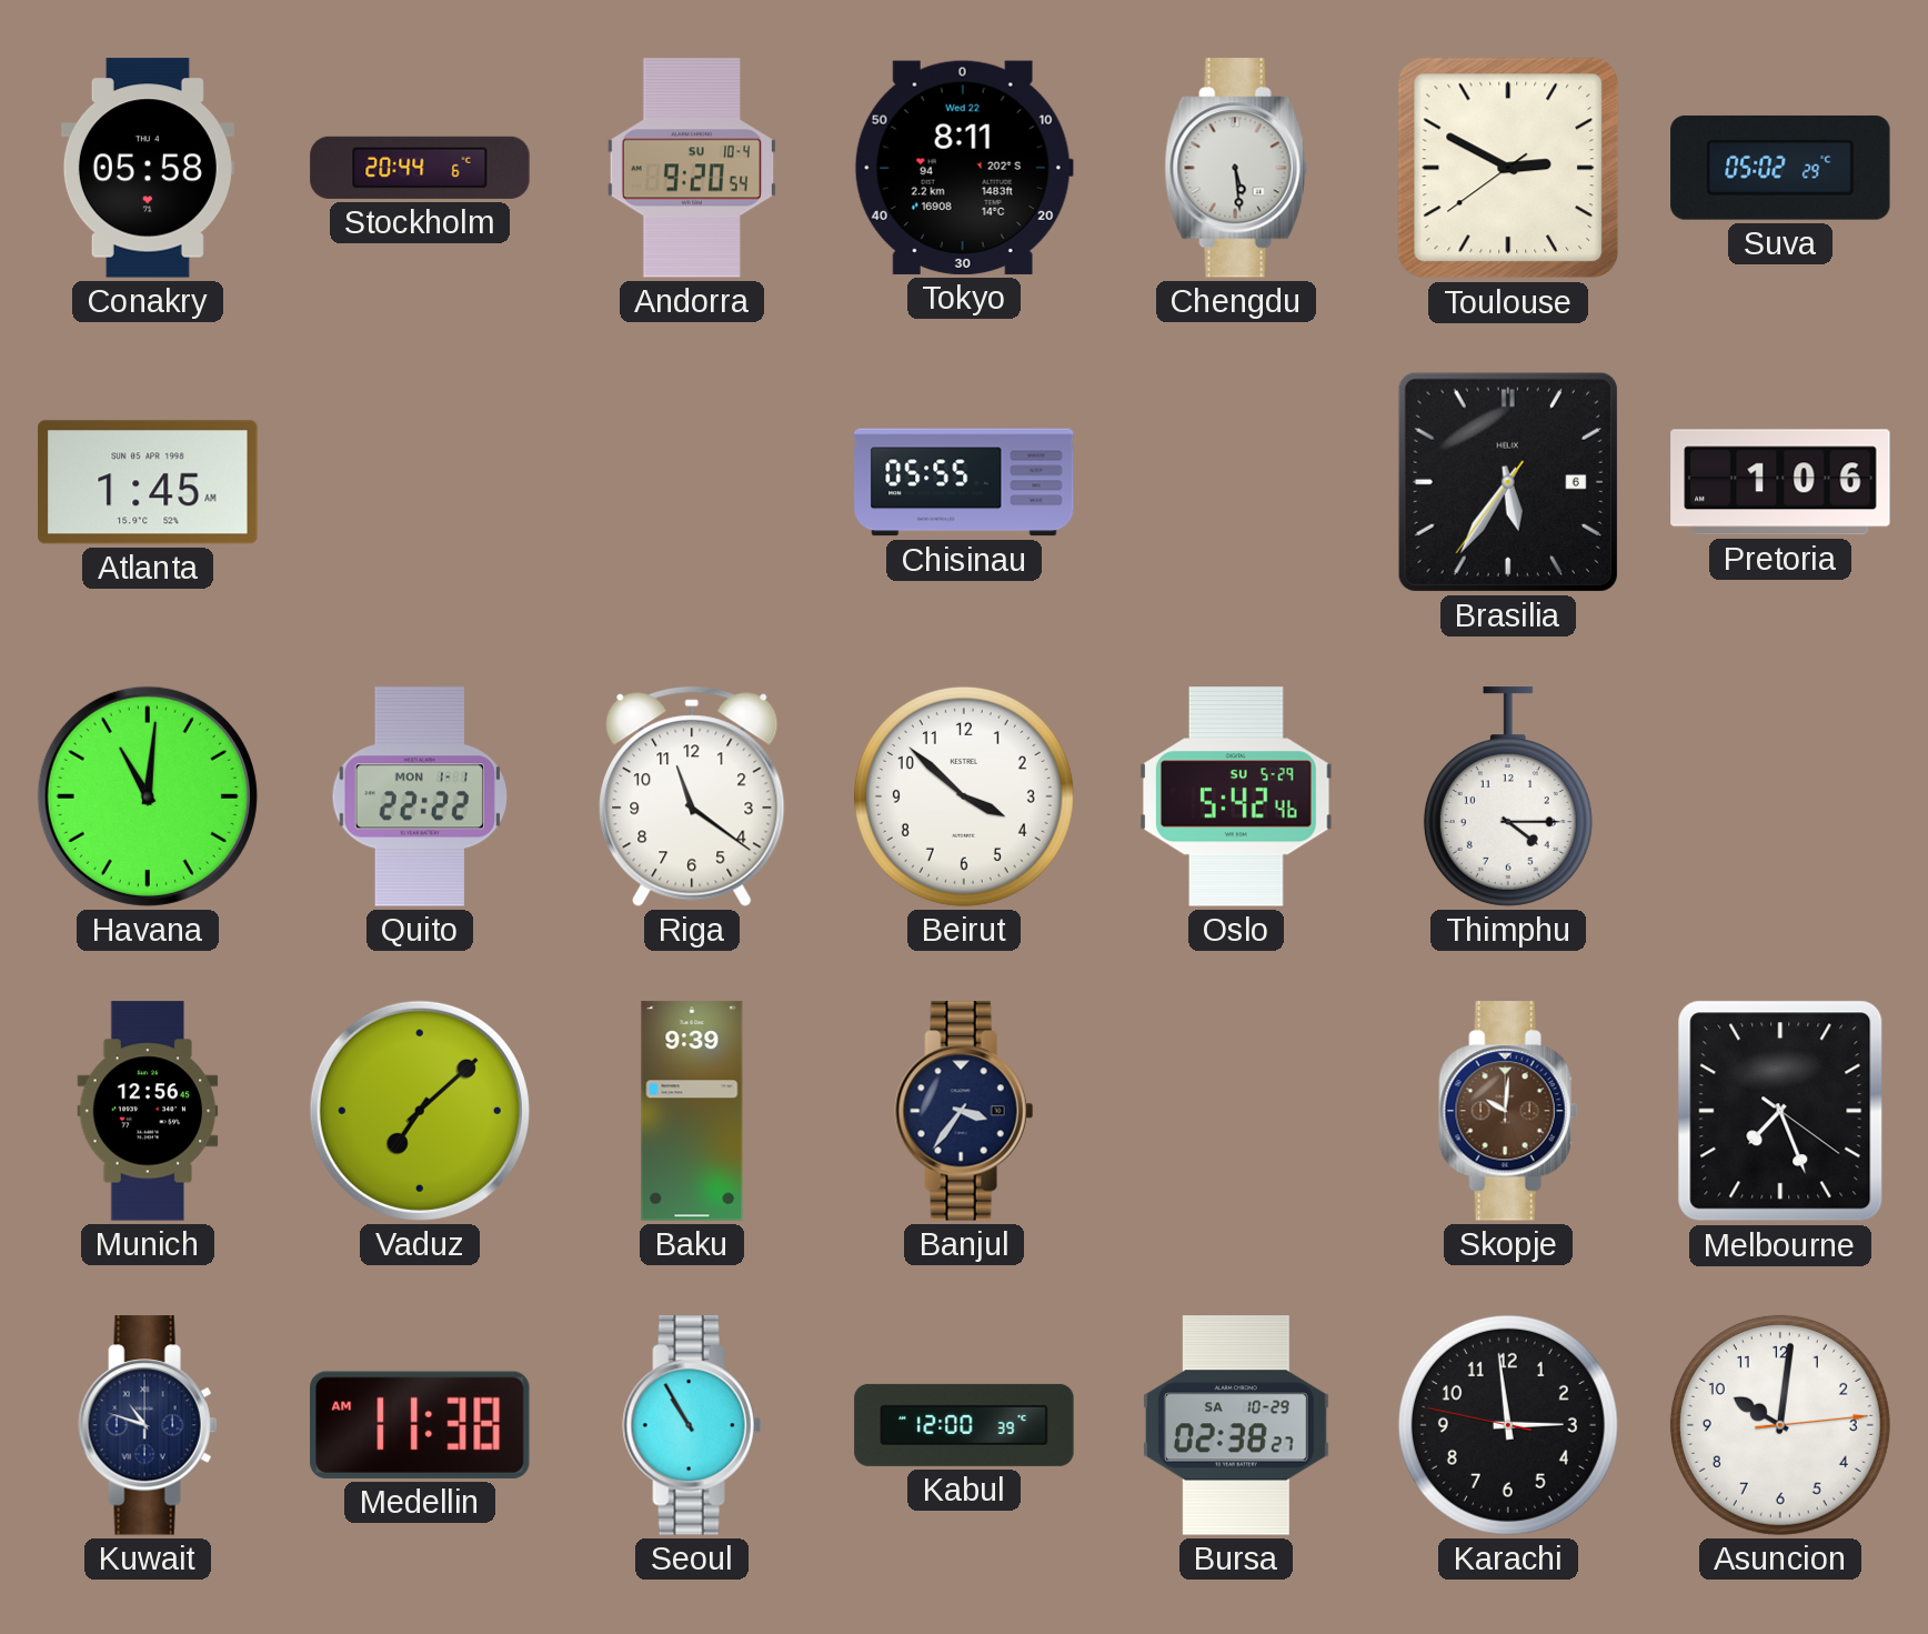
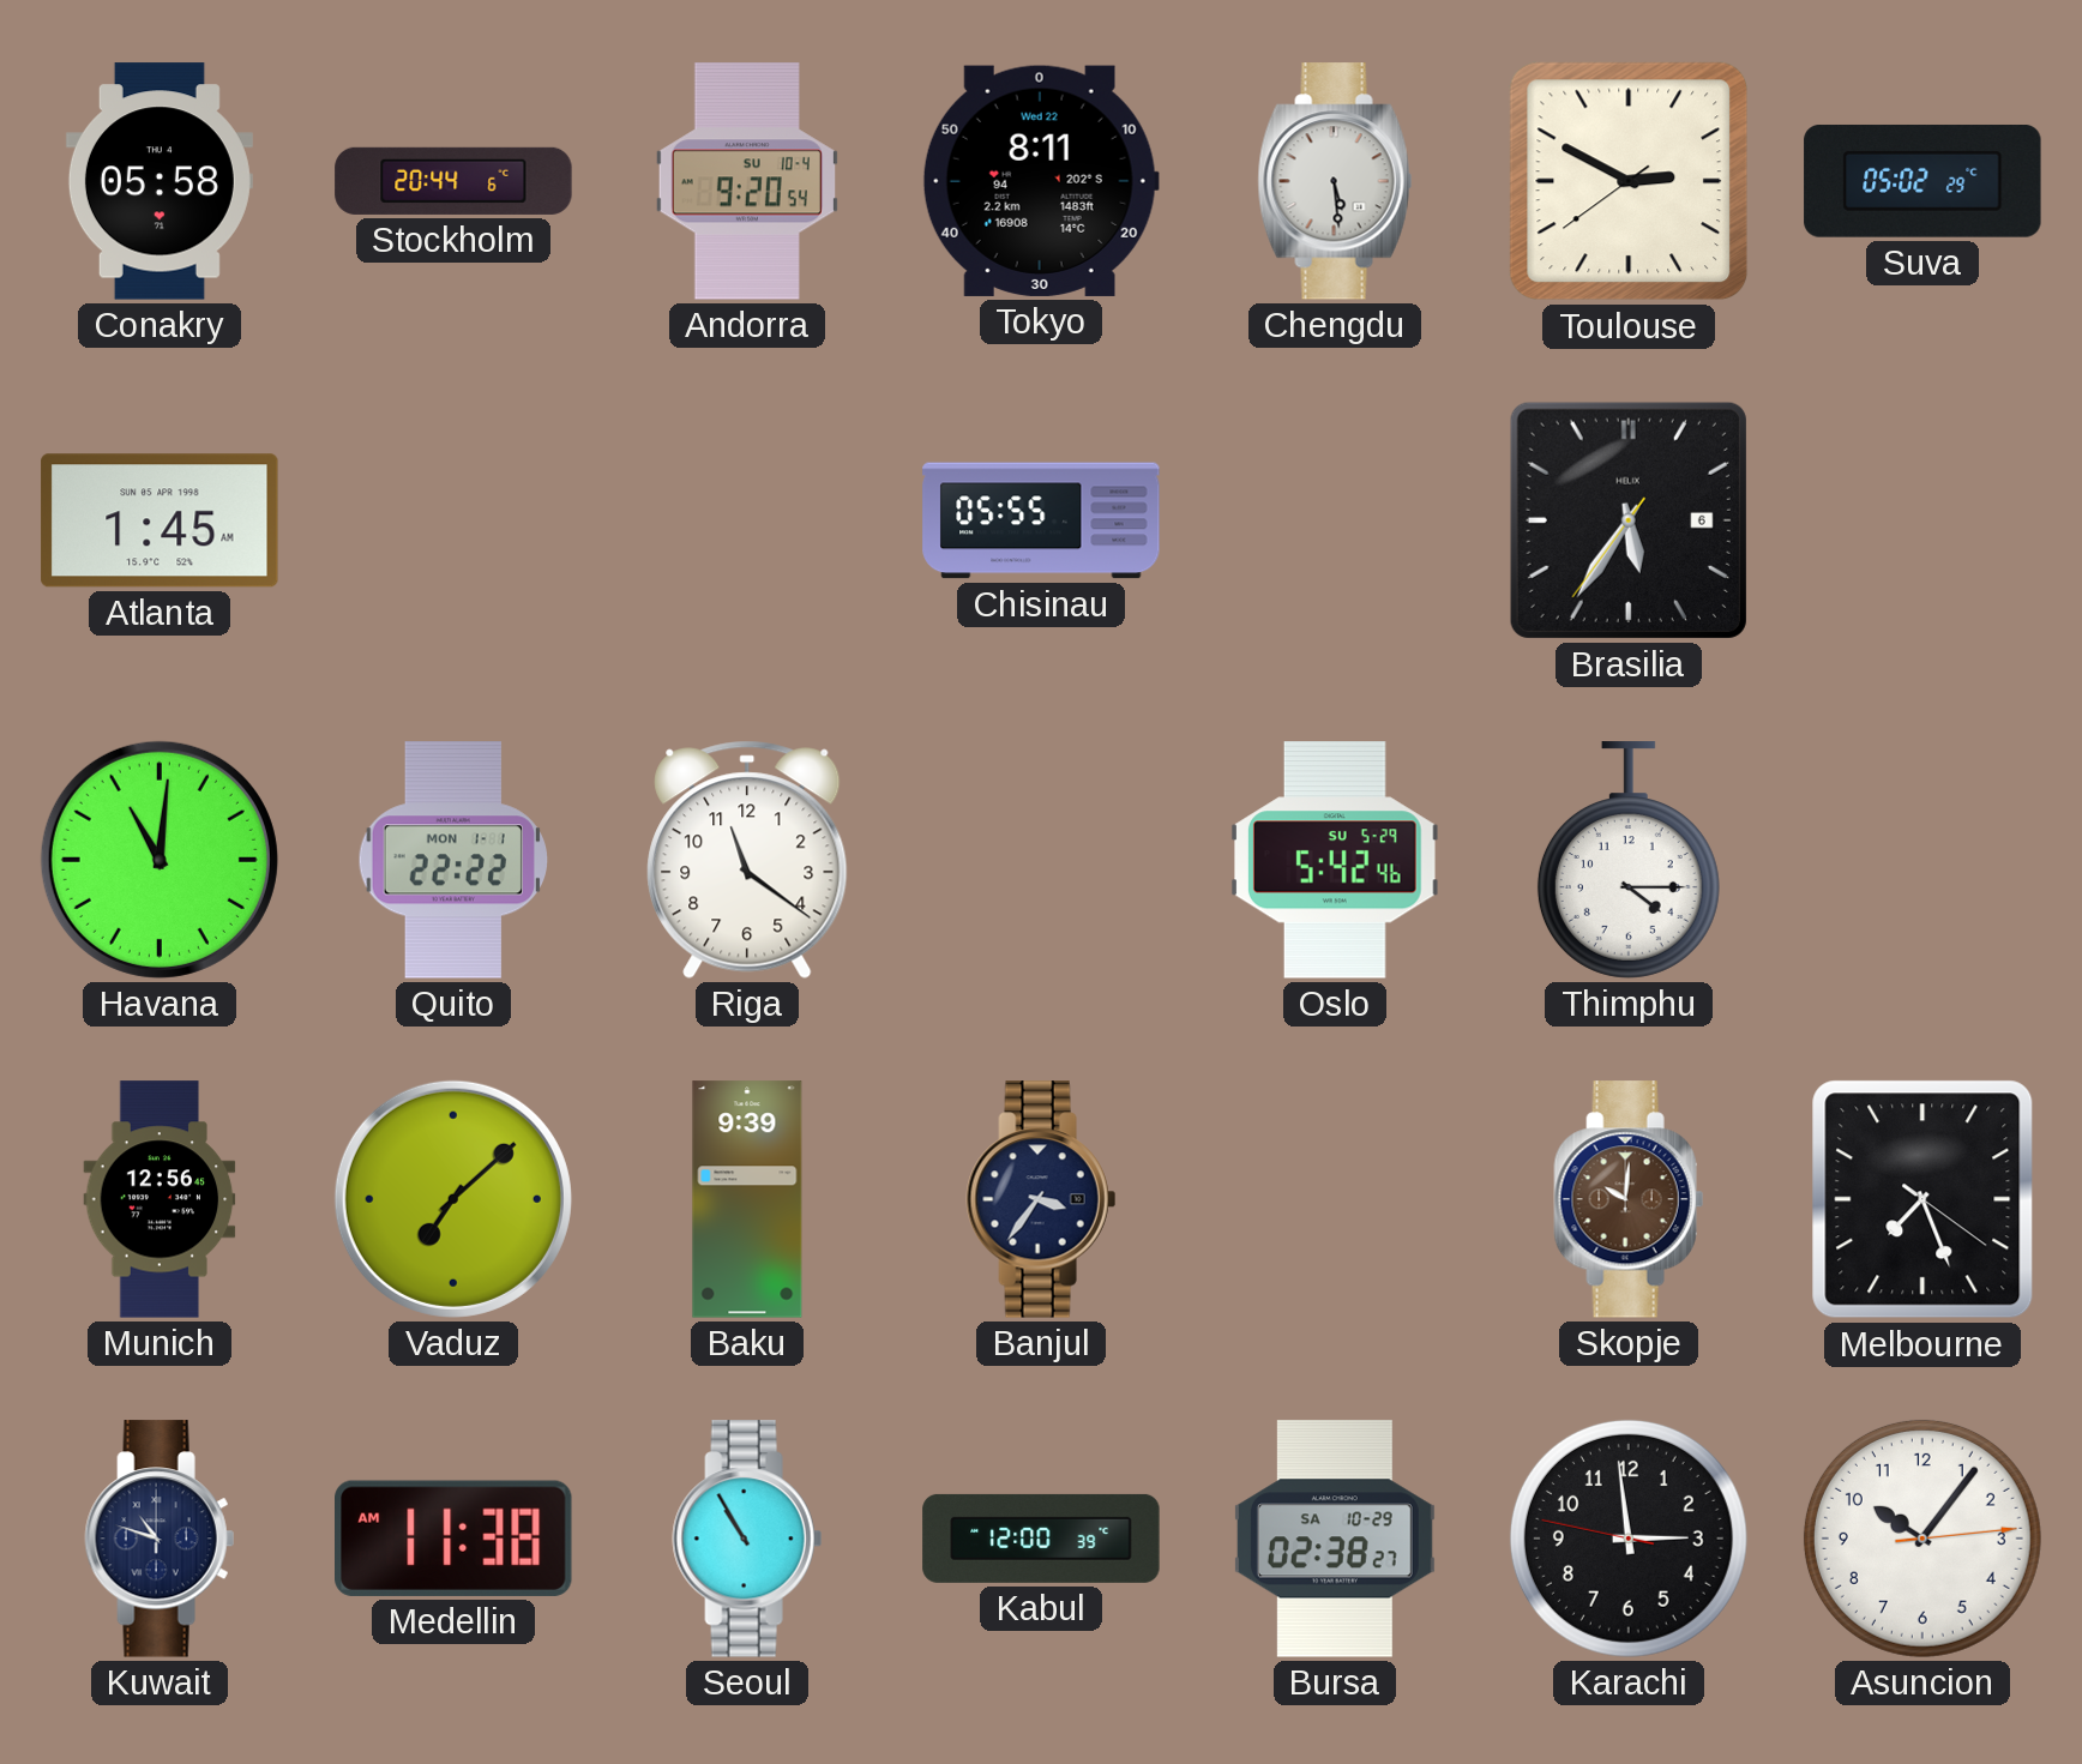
Pretoria: 1:06 -> none (1780, 482)
Beirut: 3:52 -> none (964, 796)
Asuncion: 10:01 -> 10:06 (1922, 1539)
